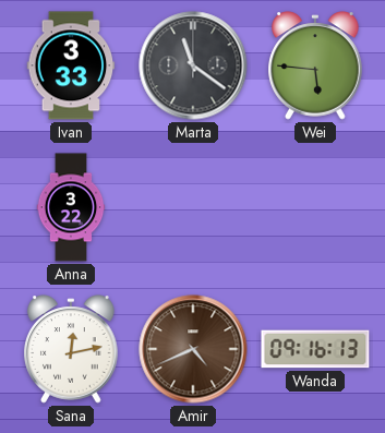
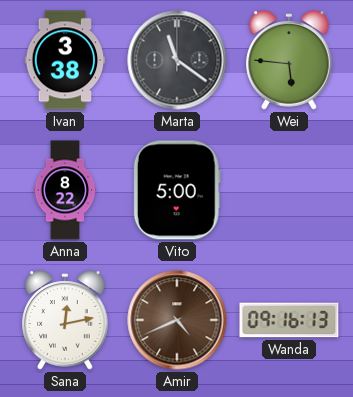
Ivan: 3:33 -> 3:38 (65, 60)
Anna: 3:22 -> 8:22 (65, 190)
Vito: none -> 5:00 (177, 190)
